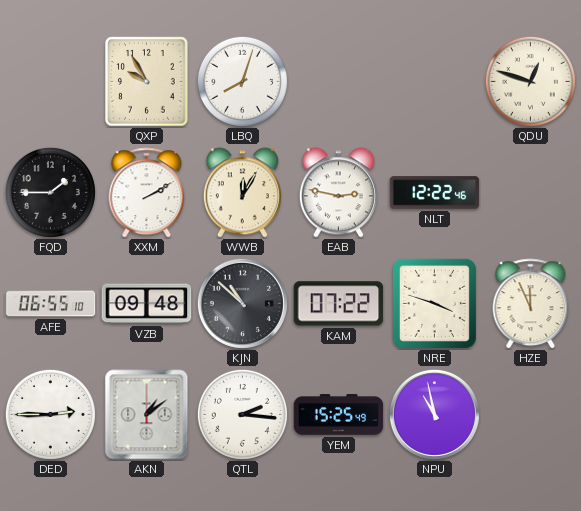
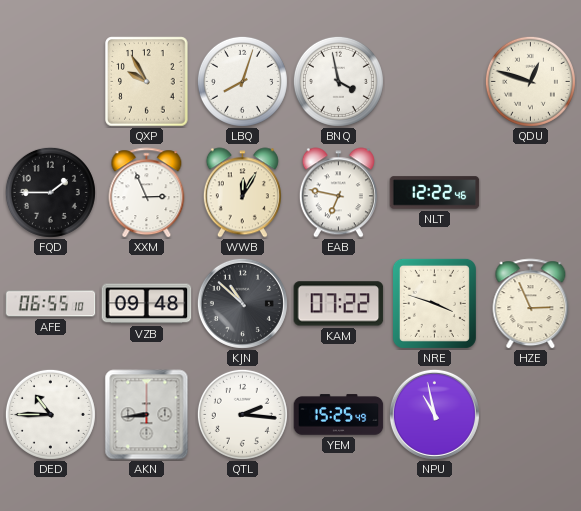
BNQ: none -> 3:58 (338, 81)
XXM: 2:10 -> 2:56 (147, 193)
EAB: 2:47 -> 6:47 (338, 193)
HZE: 11:56 -> 2:56 (531, 304)
DED: 2:45 -> 10:45 (50, 414)
AKN: 1:09 -> 8:44 (147, 415)
